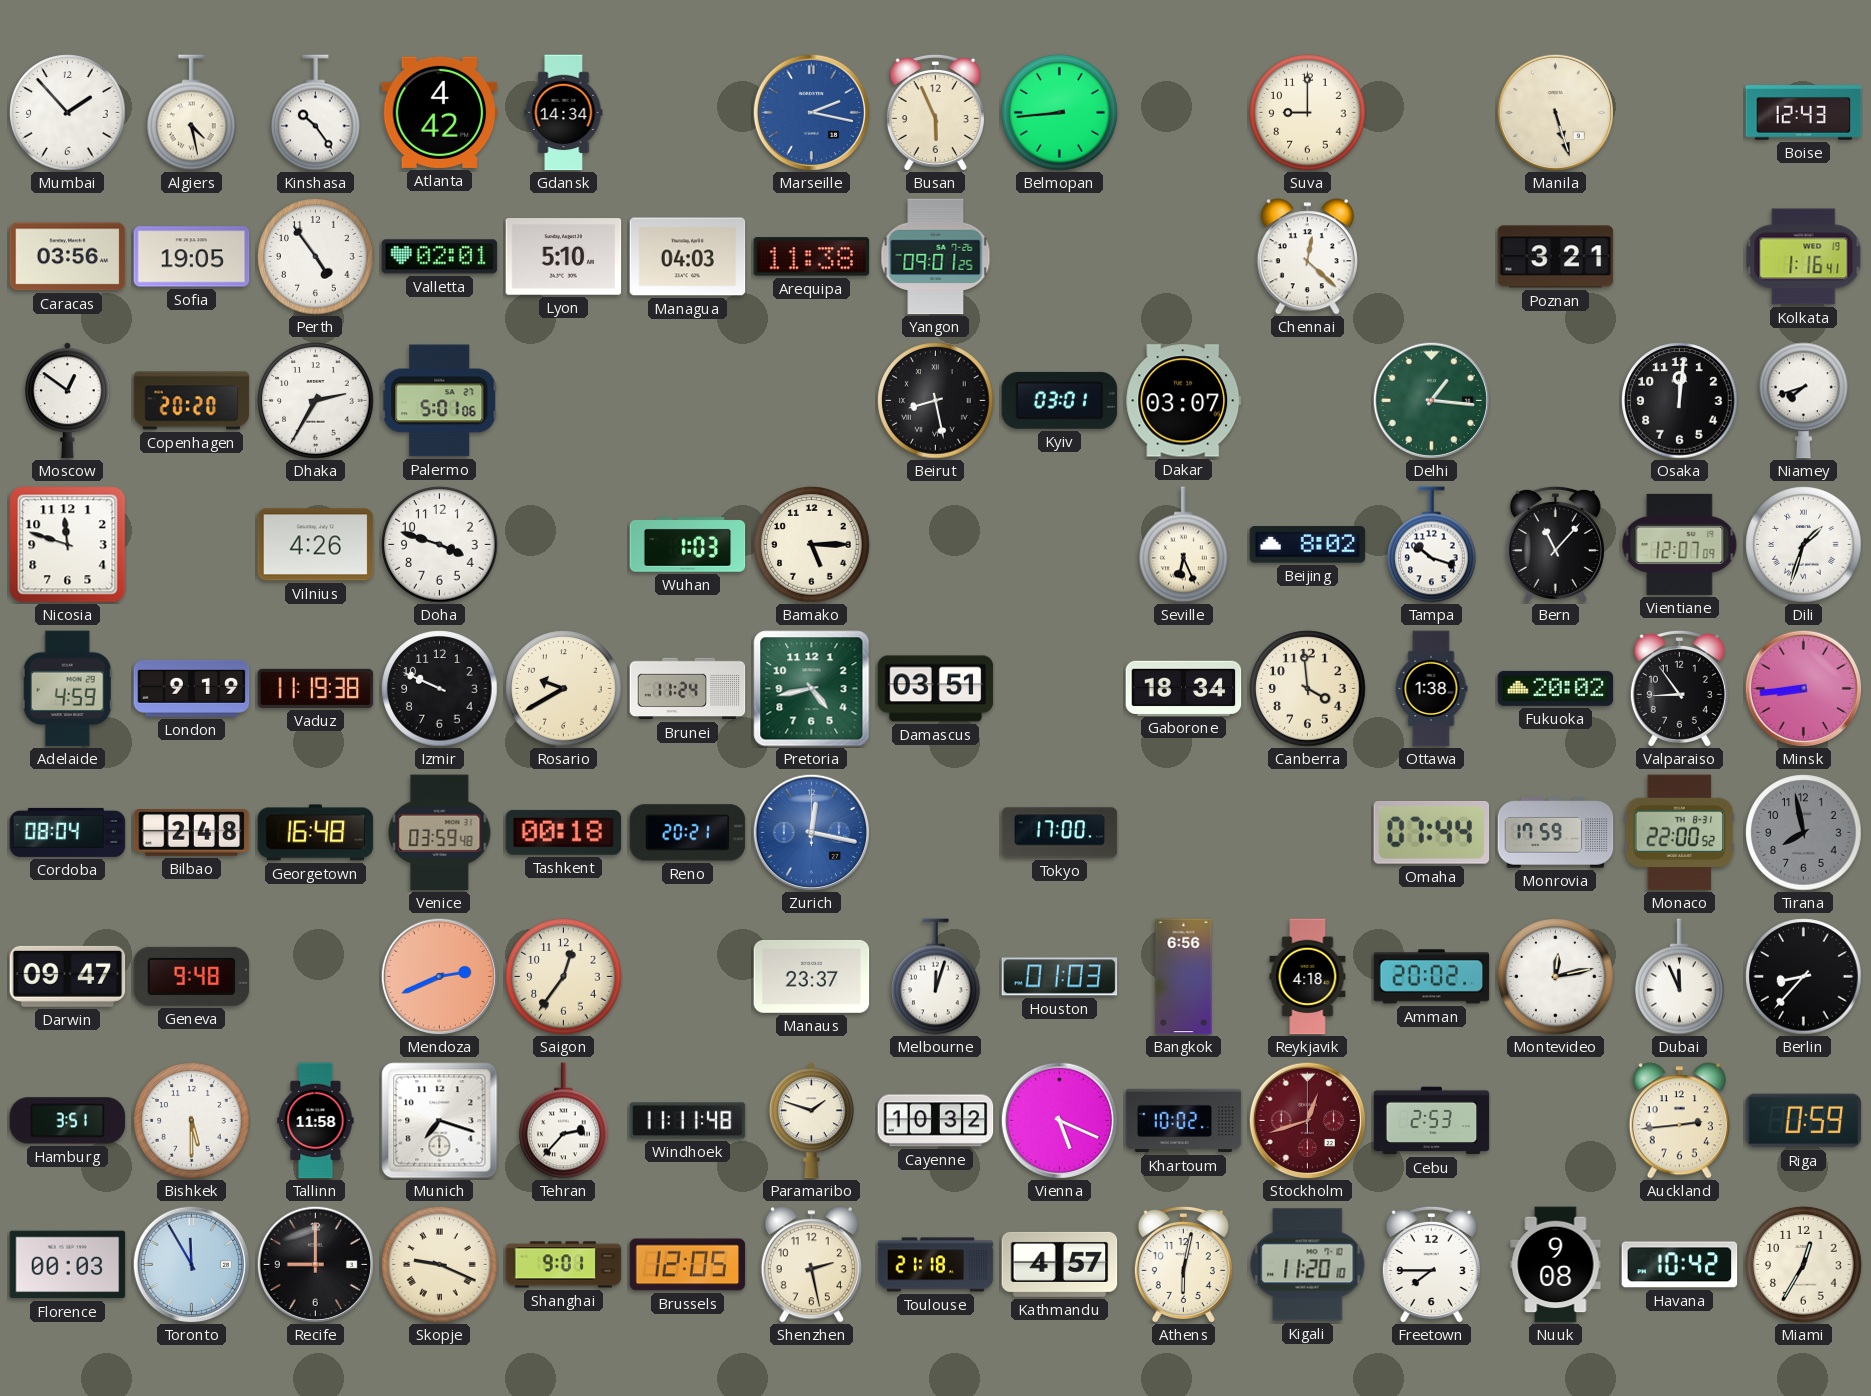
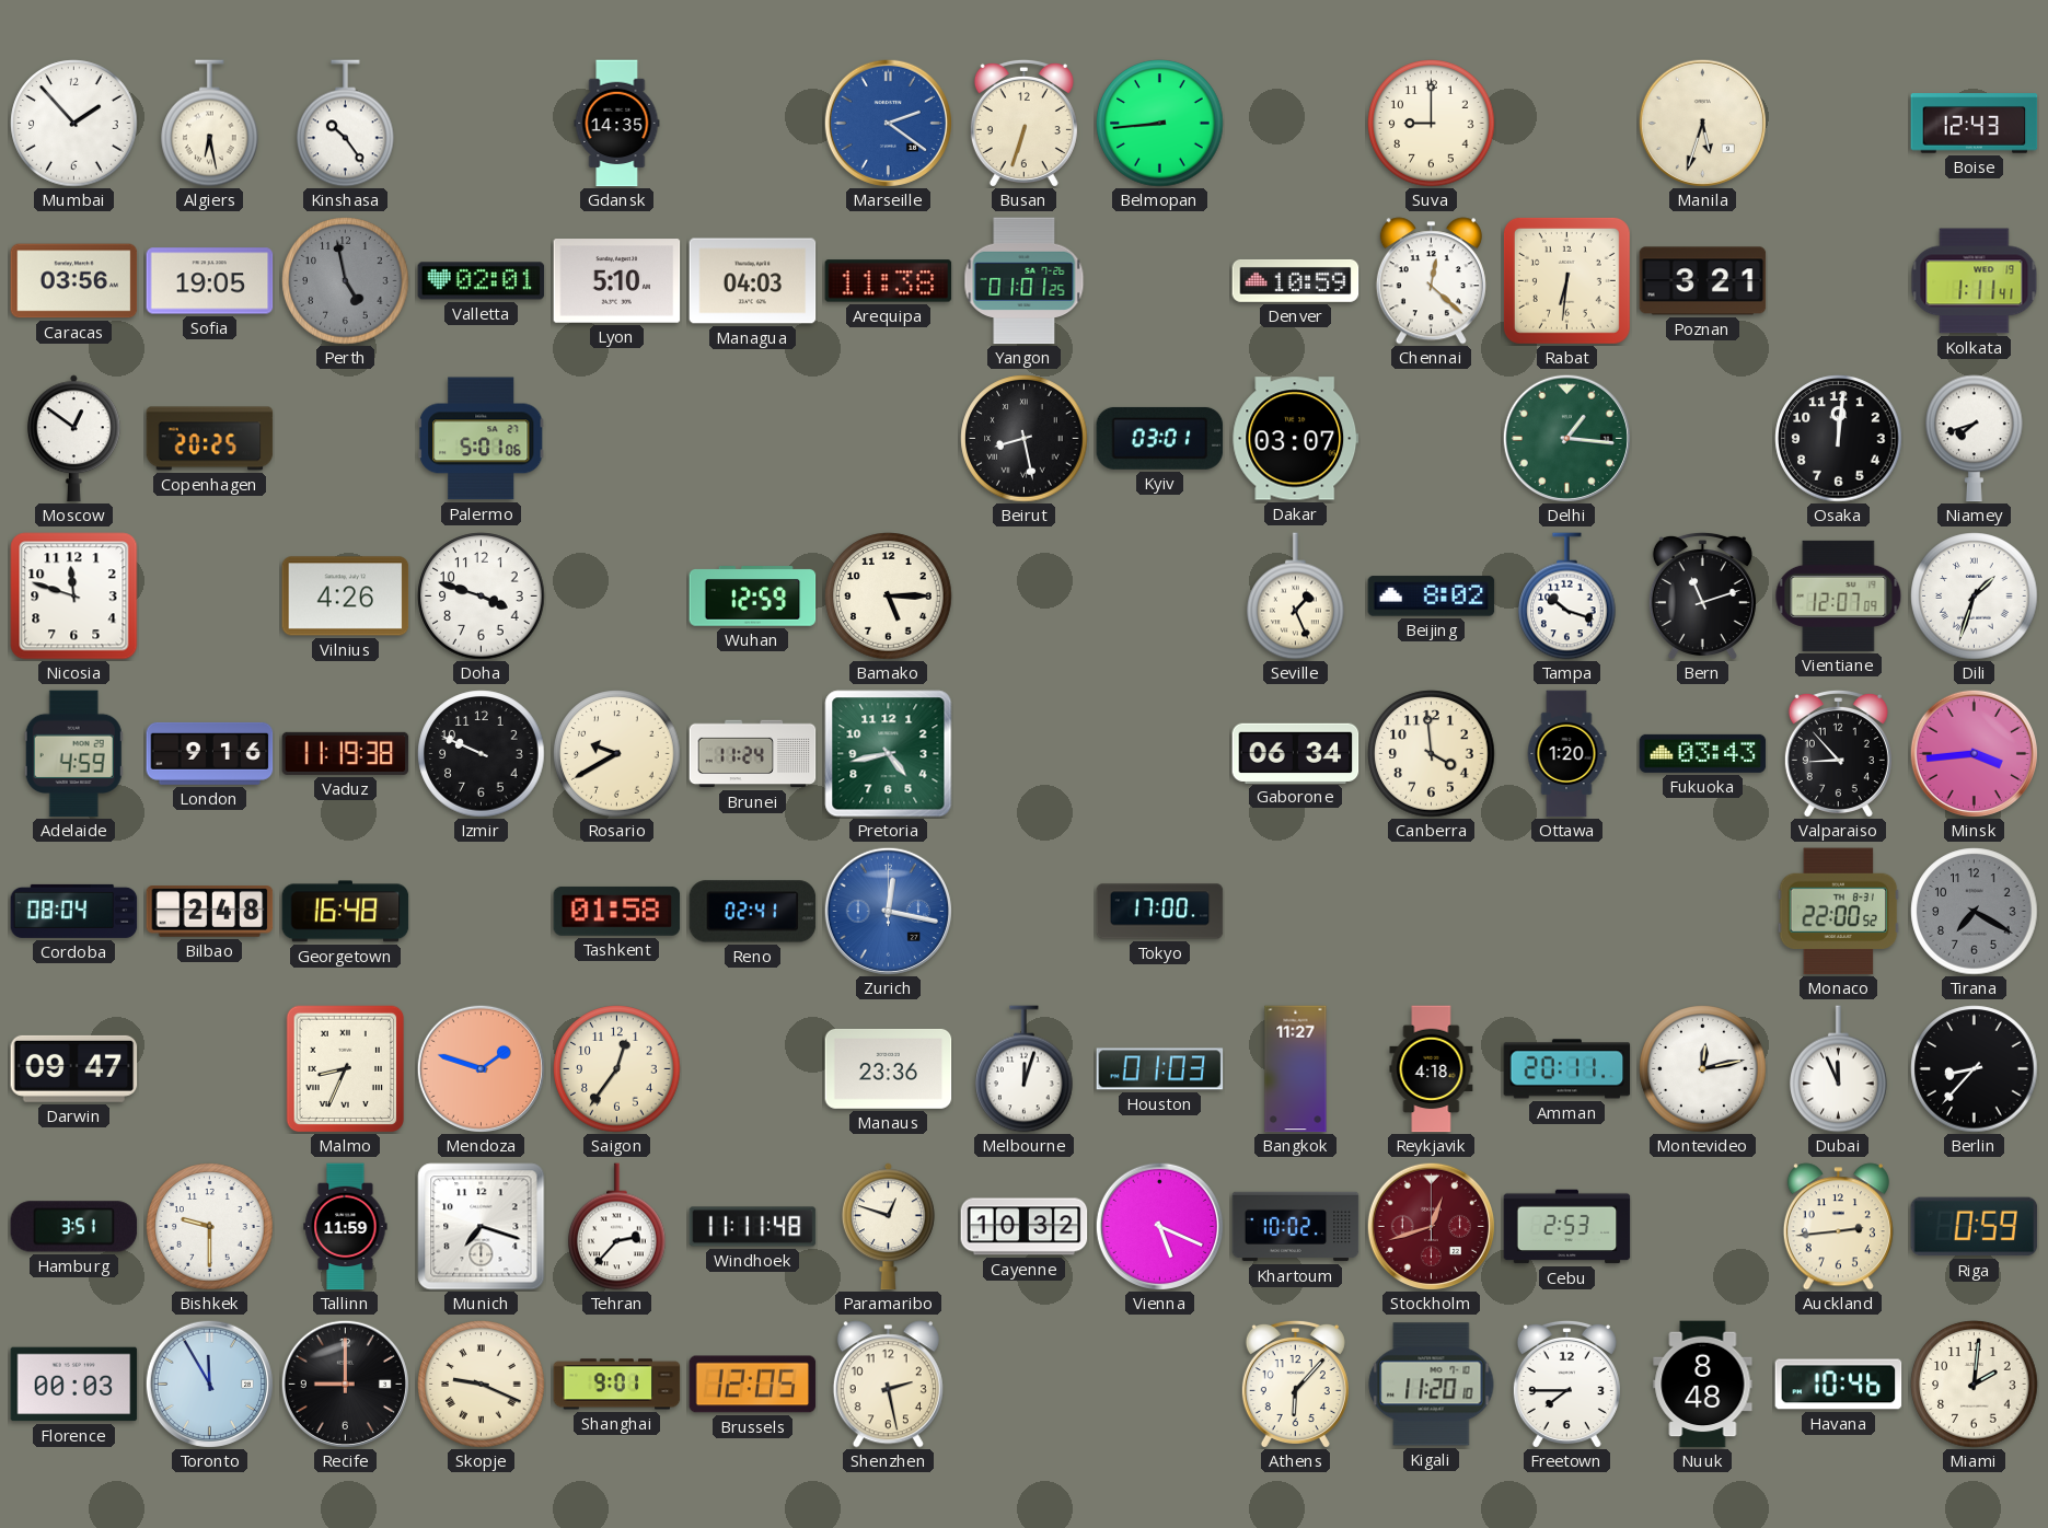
Algiers: 4:28 -> 6:28 (210, 124)
Atlanta: 4:42 -> none (440, 112)
Gdansk: 14:34 -> 14:35 (617, 124)
Marseille: 2:17 -> 2:21 (888, 123)
Busan: 5:56 -> 6:33 (1023, 123)
Manila: 5:27 -> 5:33 (1702, 123)
Perth: 4:54 -> 4:58 (346, 281)
Perth dial: white -> grey (346, 281)
Yangon: 09:01 -> 01:01 (1025, 281)
Denver: none -> 10:59 (1296, 280)
Rabat: none -> 6:31 (1566, 280)
Kolkata: 1:16 -> 1:11 (1975, 281)
Copenhagen: 20:20 -> 20:25 (210, 439)
Dhaka: 2:35 -> none (316, 401)
Wuhan: 1:03 -> 12:59 (753, 597)
Seville: 6:26 -> 1:26 (1296, 597)
Bern: 11:07 -> 11:12 (1702, 595)
London: 9:19 -> 9:16 (210, 753)
Damascus: 03:51 -> none (936, 689)
Gaborone: 18:34 -> 06:34 (1296, 753)
Ottawa: 1:38 -> 1:20 (1566, 754)
Fukuoka: 20:02 -> 03:43 (1703, 753)
Valparaiso: 8:54 -> 8:53 (1838, 753)
Minsk: 8:44 -> 3:44 (1974, 753)
Venice: 03:59 -> none (440, 833)
Tashkent: 00:18 -> 01:58 (617, 911)
Reno: 20:21 -> 02:41 (753, 912)
Omaha: 07:44 -> none (1432, 833)
Monrovia: 17:59 -> none (1556, 833)
Tirana: 7:58 -> 7:20 (1975, 912)
Geneva: 9:48 -> none (192, 976)
Malmo: none -> 8:34 (346, 1068)
Mendoza: 2:41 -> 1:48 (481, 1068)
Manaus: 23:37 -> 23:36 (889, 1068)
Bangkok: 6:56 -> 11:27 (1296, 1069)
Amman: 20:02 -> 20:11 (1567, 1069)
Bishkek: 5:30 -> 9:30 (210, 1227)
Tallinn: 11:58 -> 11:59 (346, 1227)
Paramaribo: 1:48 -> 12:48 (888, 1227)
Toulouse: 21:18 -> none (936, 1265)
Kathmandu: 4:57 -> none (1060, 1264)
Athens: 6:02 -> 6:07 (1295, 1384)
Nuuk: 9:08 -> 8:48 (1703, 1385)
Havana: 10:42 -> 10:46 (1839, 1385)
Miami: 12:35 -> 2:01 (1975, 1385)
